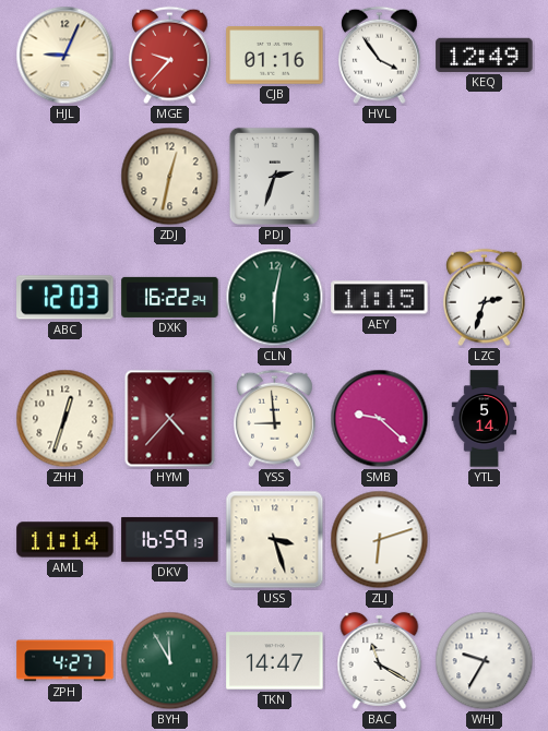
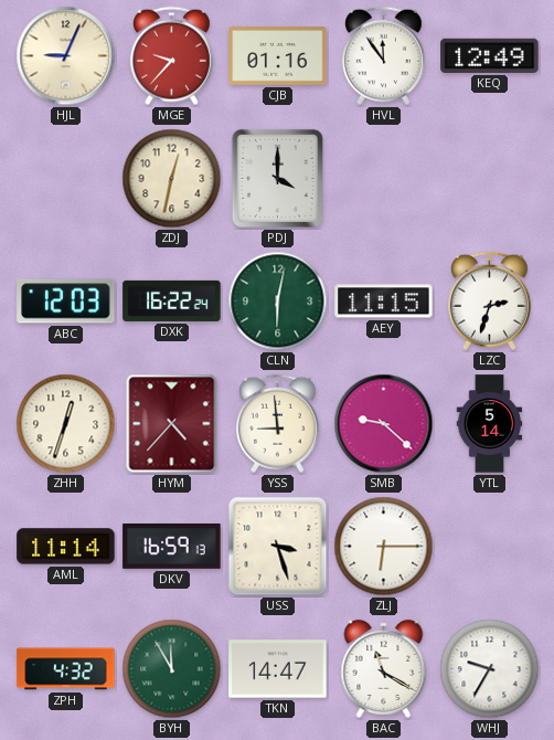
HVL: 3:54 -> 11:54 (383, 56)
PDJ: 2:33 -> 4:00 (277, 178)
ZLJ: 6:12 -> 6:15 (384, 547)
ZPH: 4:27 -> 4:32 (66, 669)
